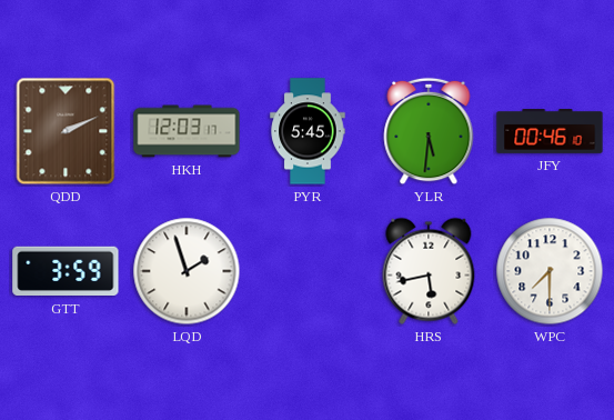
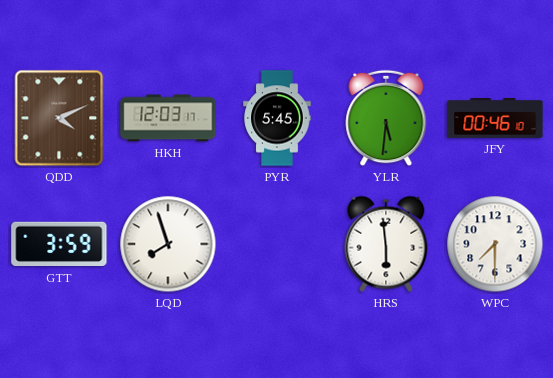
QDD: 2:11 -> 4:11 (59, 118)
LQD: 1:57 -> 7:57 (168, 244)
HRS: 5:43 -> 5:59 (386, 244)
